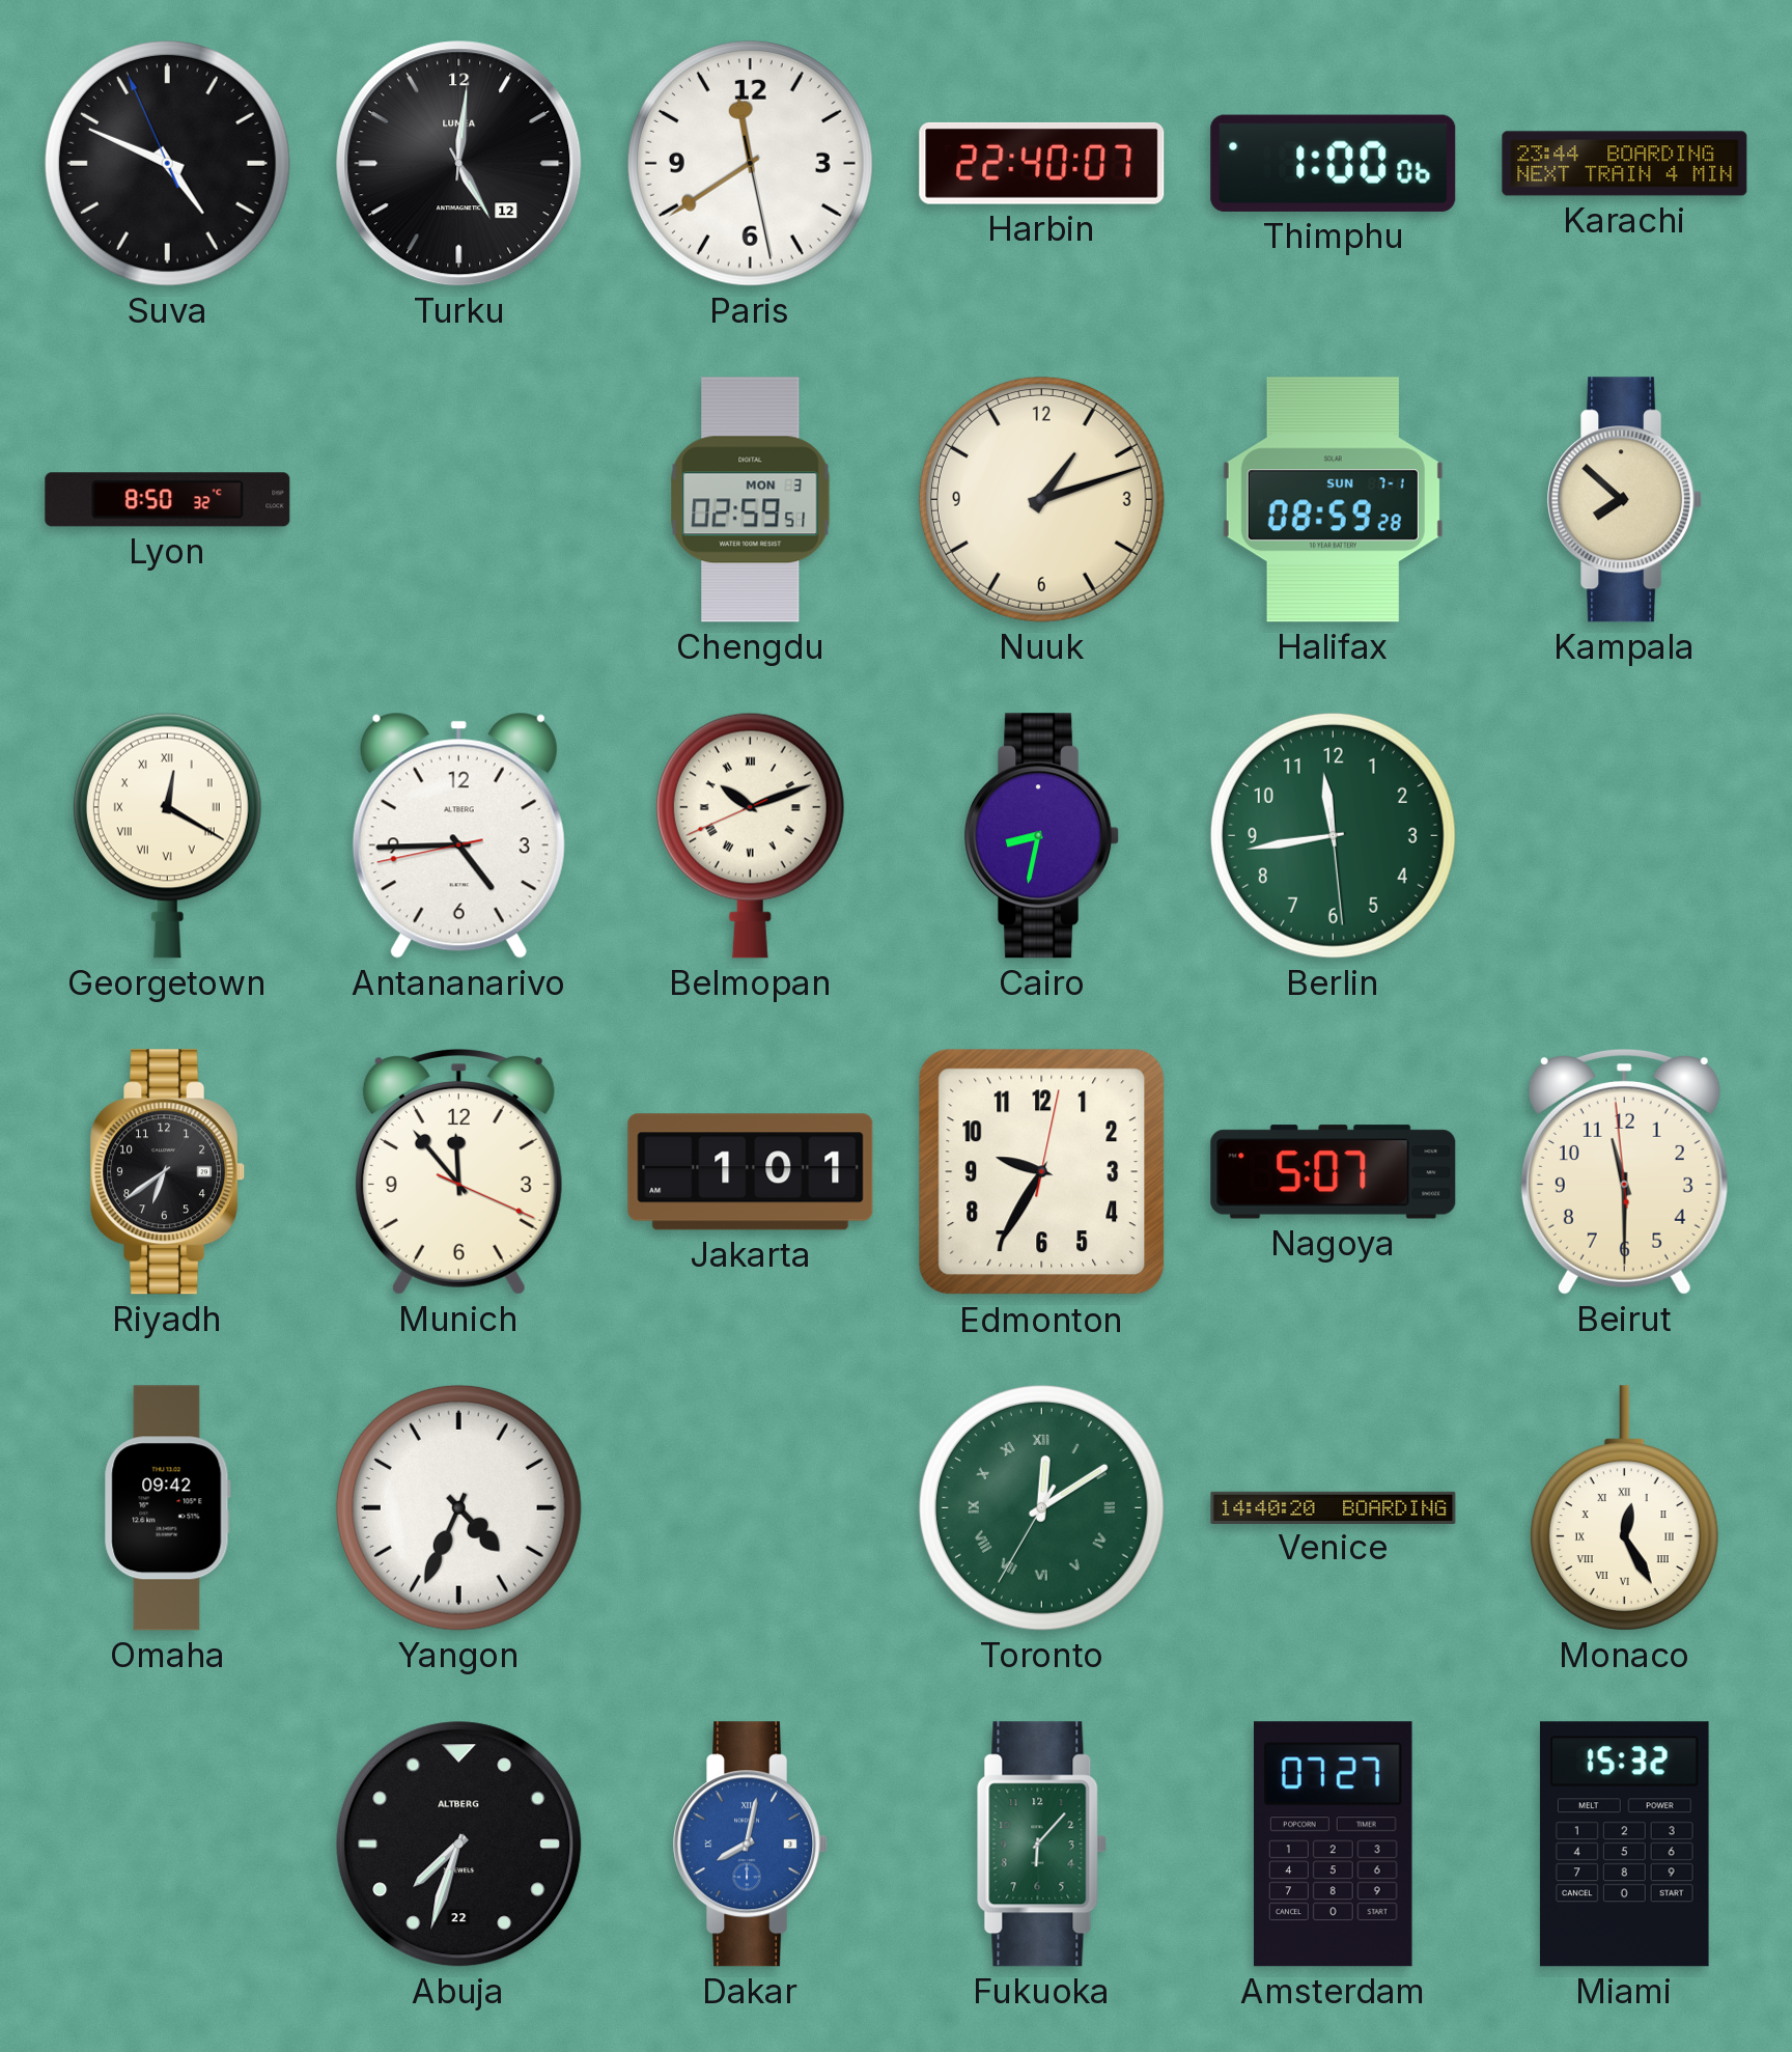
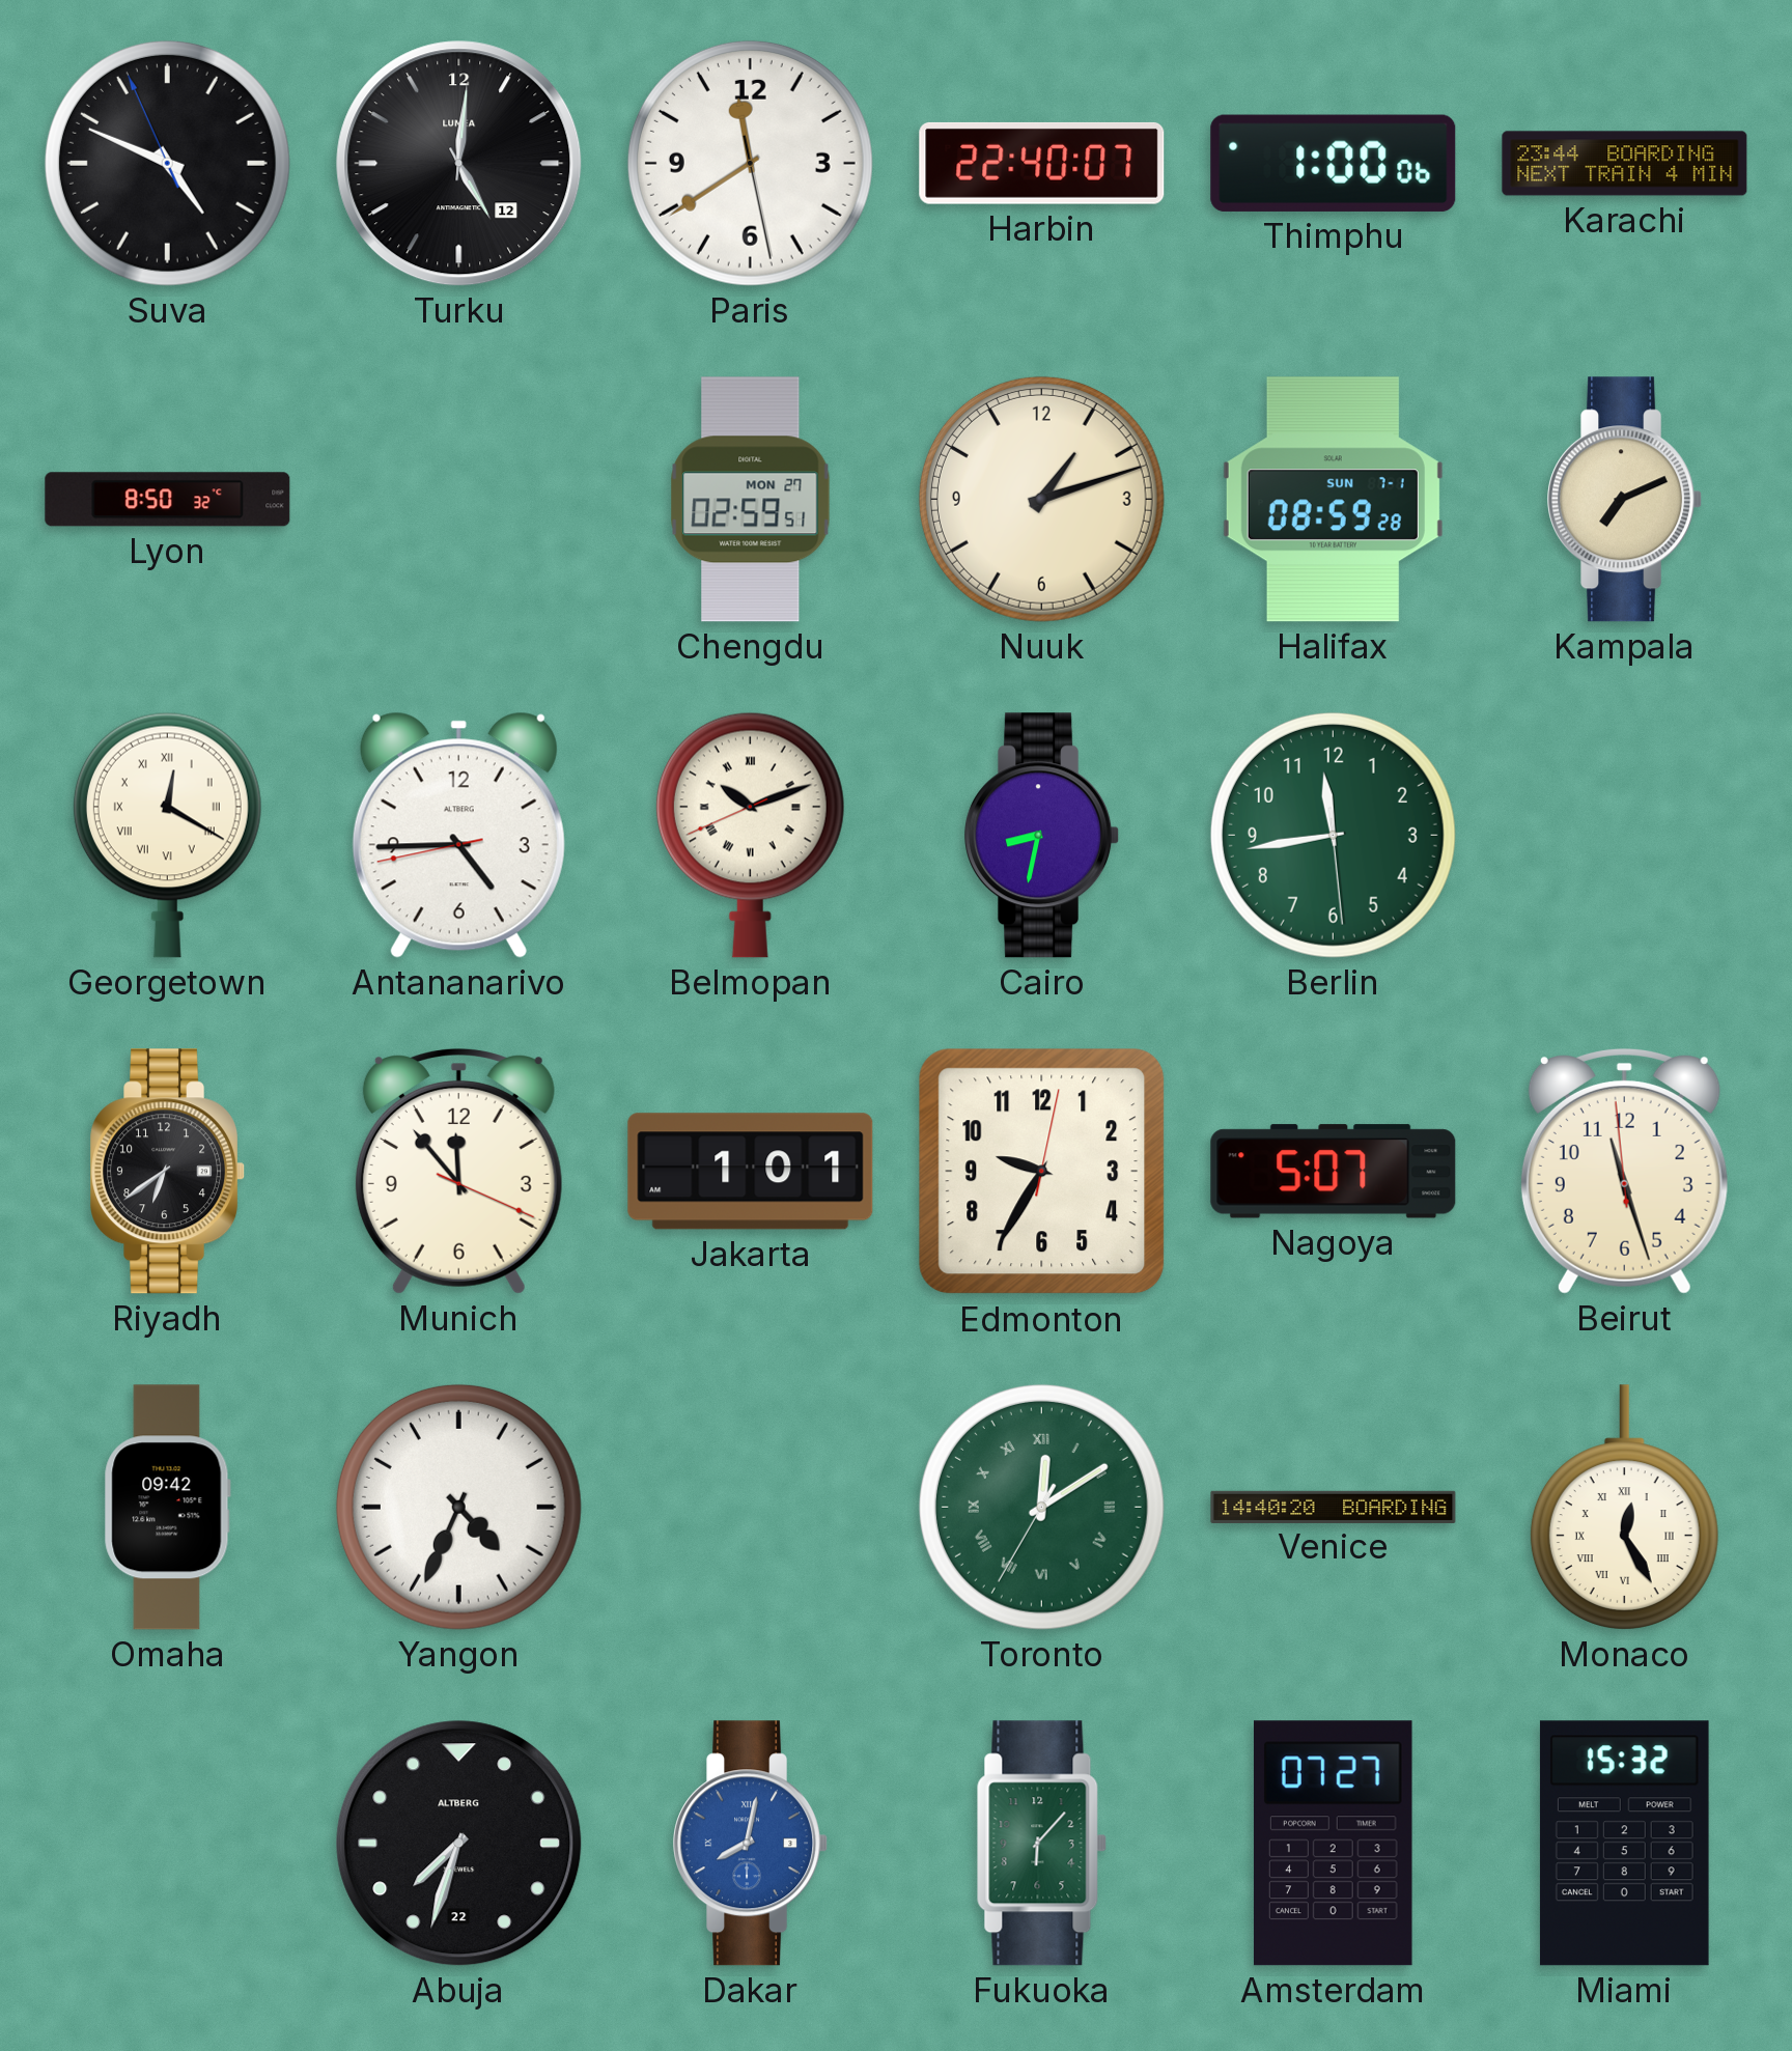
Chengdu date: MON 3 -> MON 27 (751, 500)
Kampala: 7:52 -> 7:11 (1625, 500)
Beirut: 11:29 -> 11:26 (1624, 1172)
